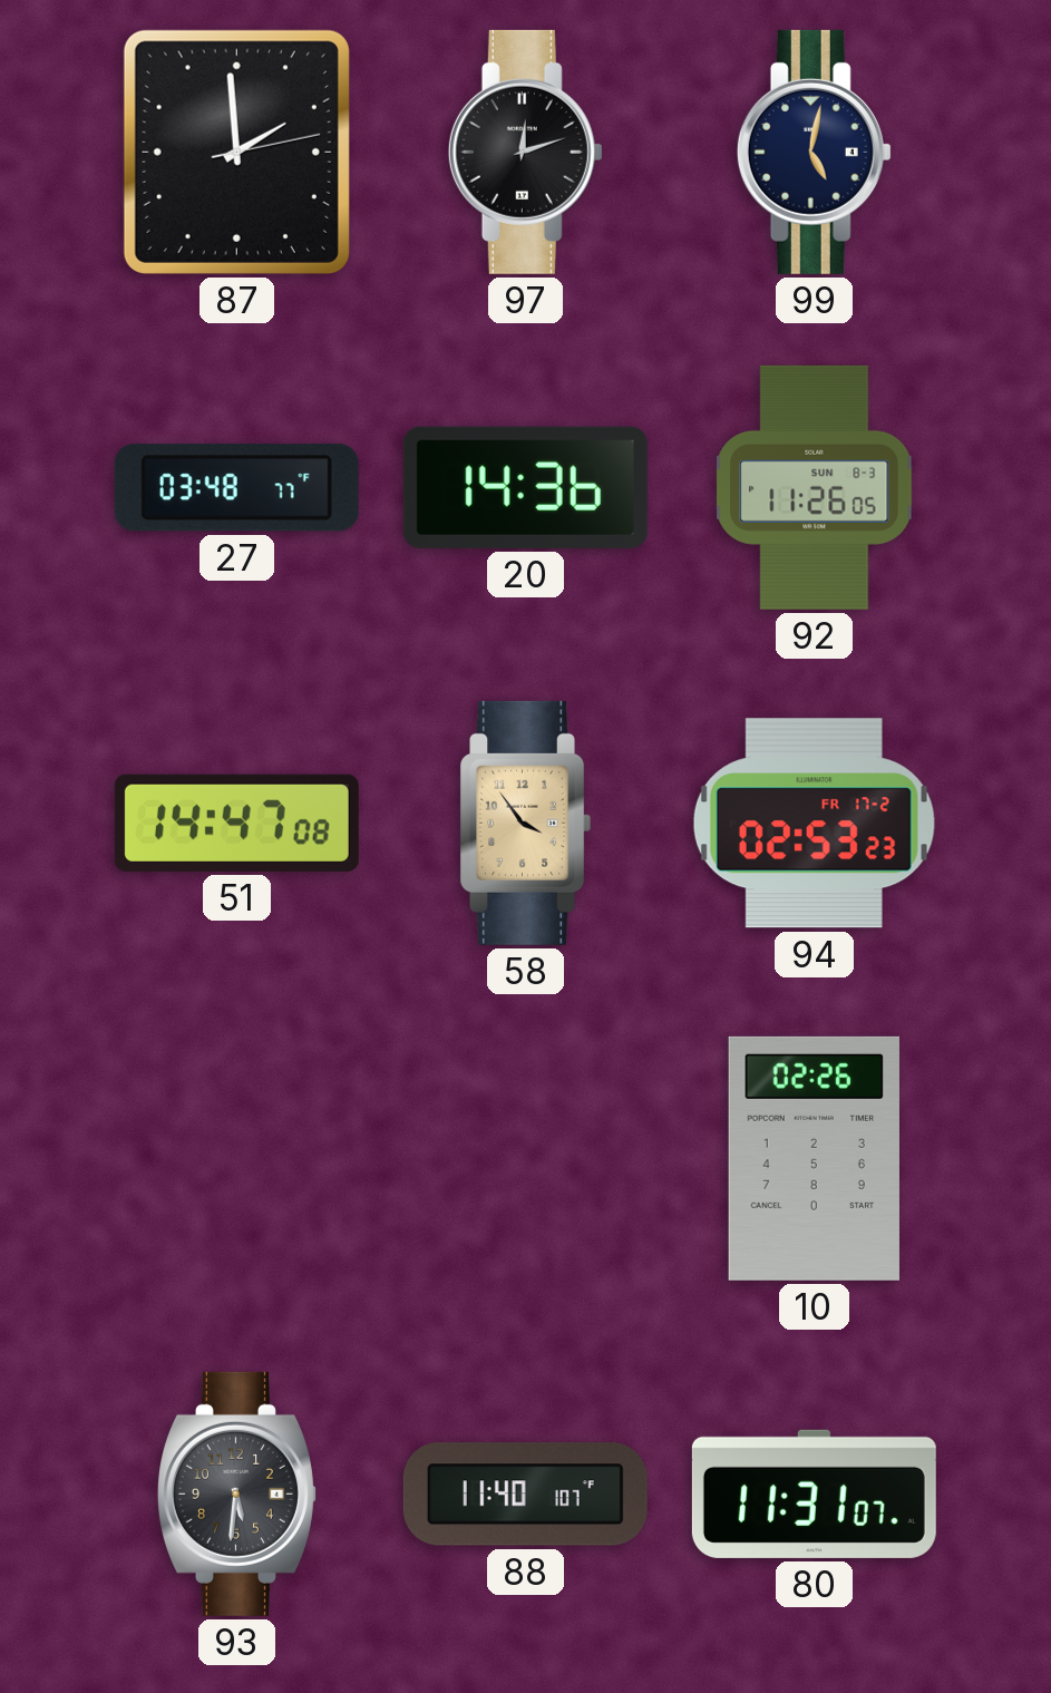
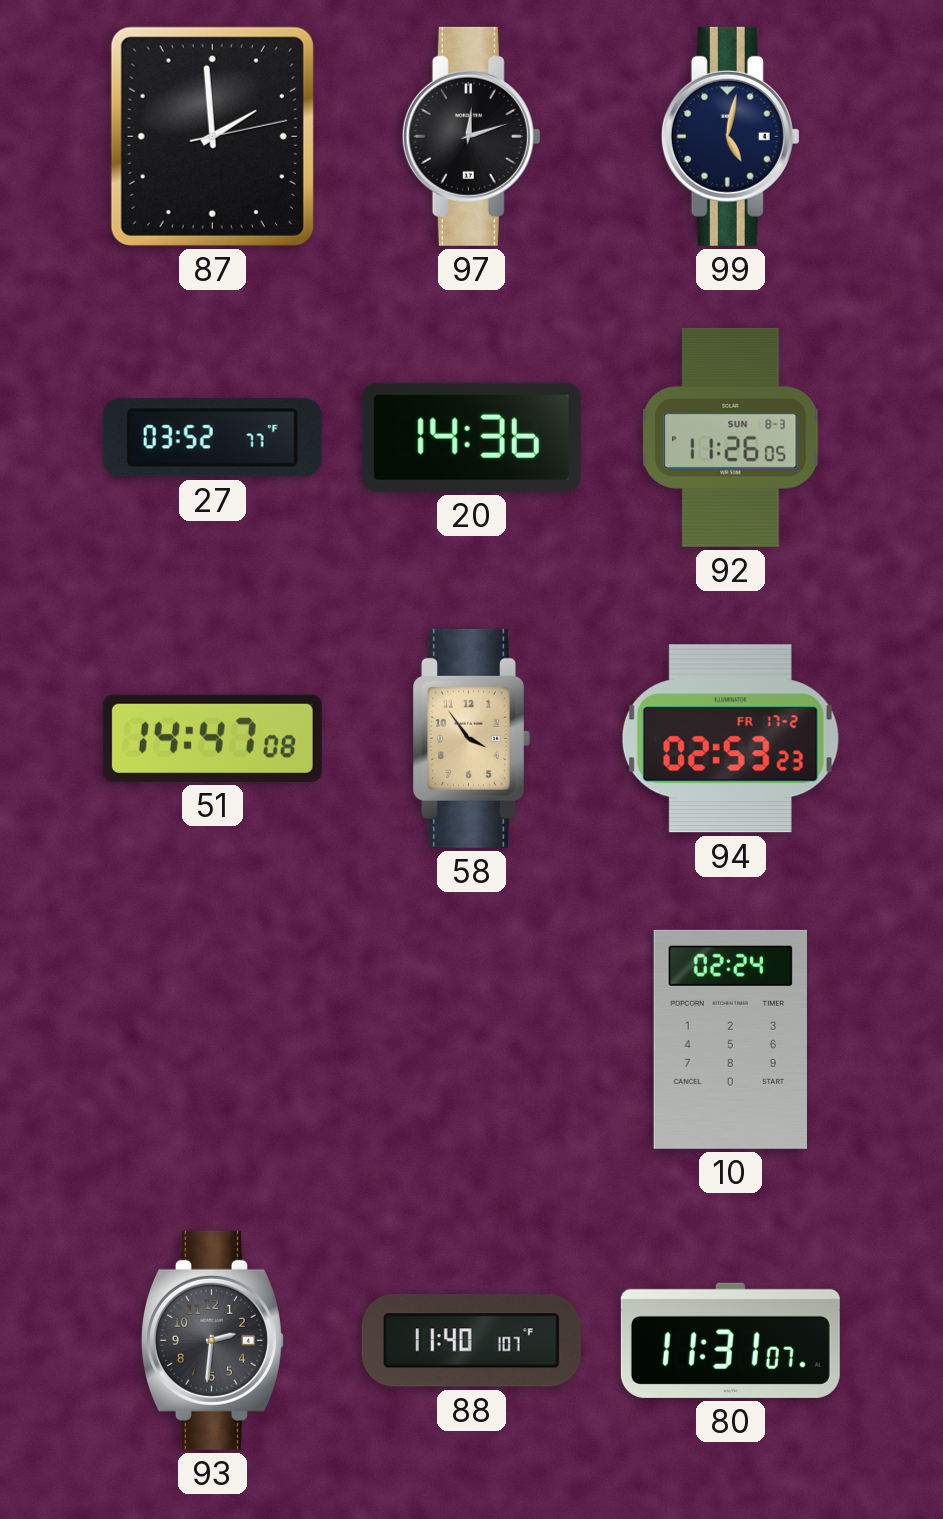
27: 03:48 -> 03:52 (212, 438)
10: 02:26 -> 02:24 (730, 1039)
93: 5:31 -> 2:31 (212, 1340)
